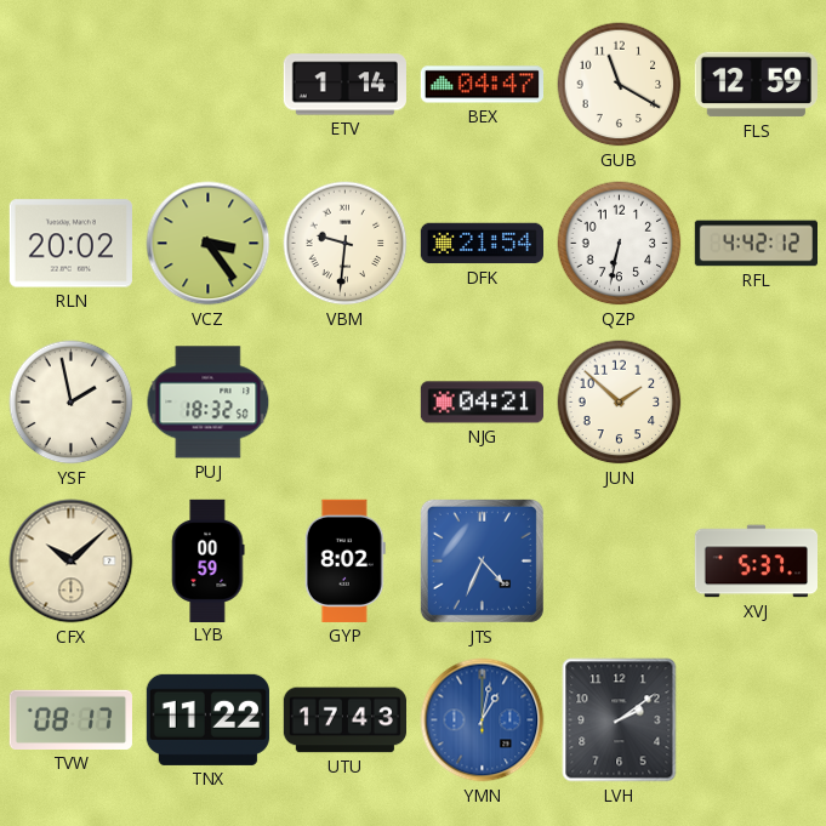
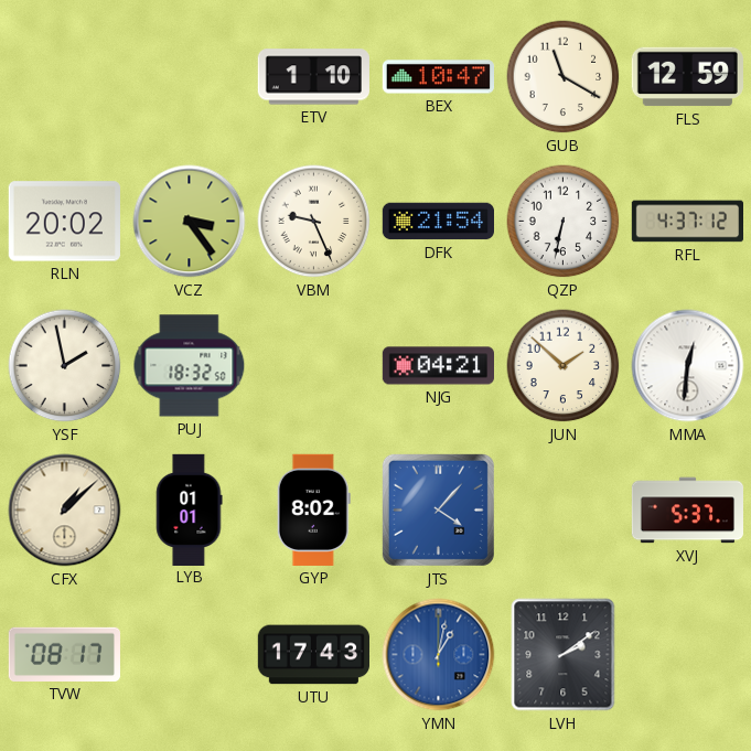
ETV: 1:14 -> 1:10 (313, 77)
BEX: 04:47 -> 10:47 (438, 77)
VBM: 9:31 -> 9:26 (314, 222)
RFL: 4:42 -> 4:37 (687, 222)
MMA: none -> 12:31 (688, 366)
CFX: 10:08 -> 1:08 (65, 511)
LYB: 00:59 -> 01:01 (190, 509)
JTS: 4:34 -> 4:07 (438, 509)
TNX: 11:22 -> none (207, 719)
